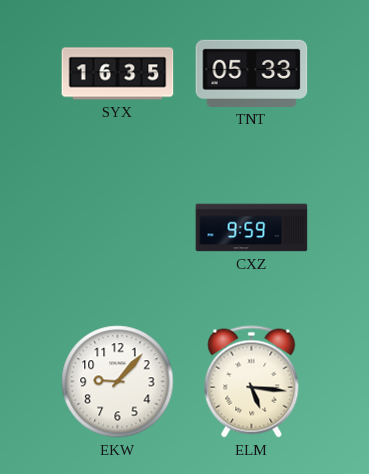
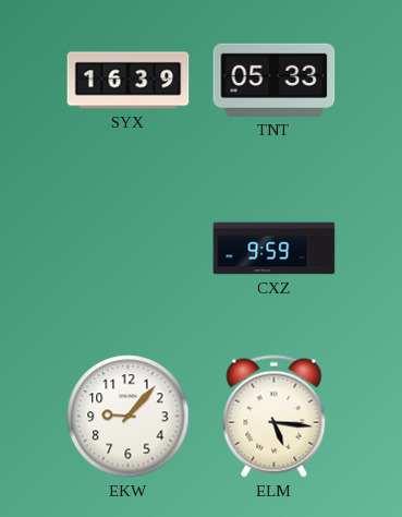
SYX: 16:35 -> 16:39 (129, 81)
